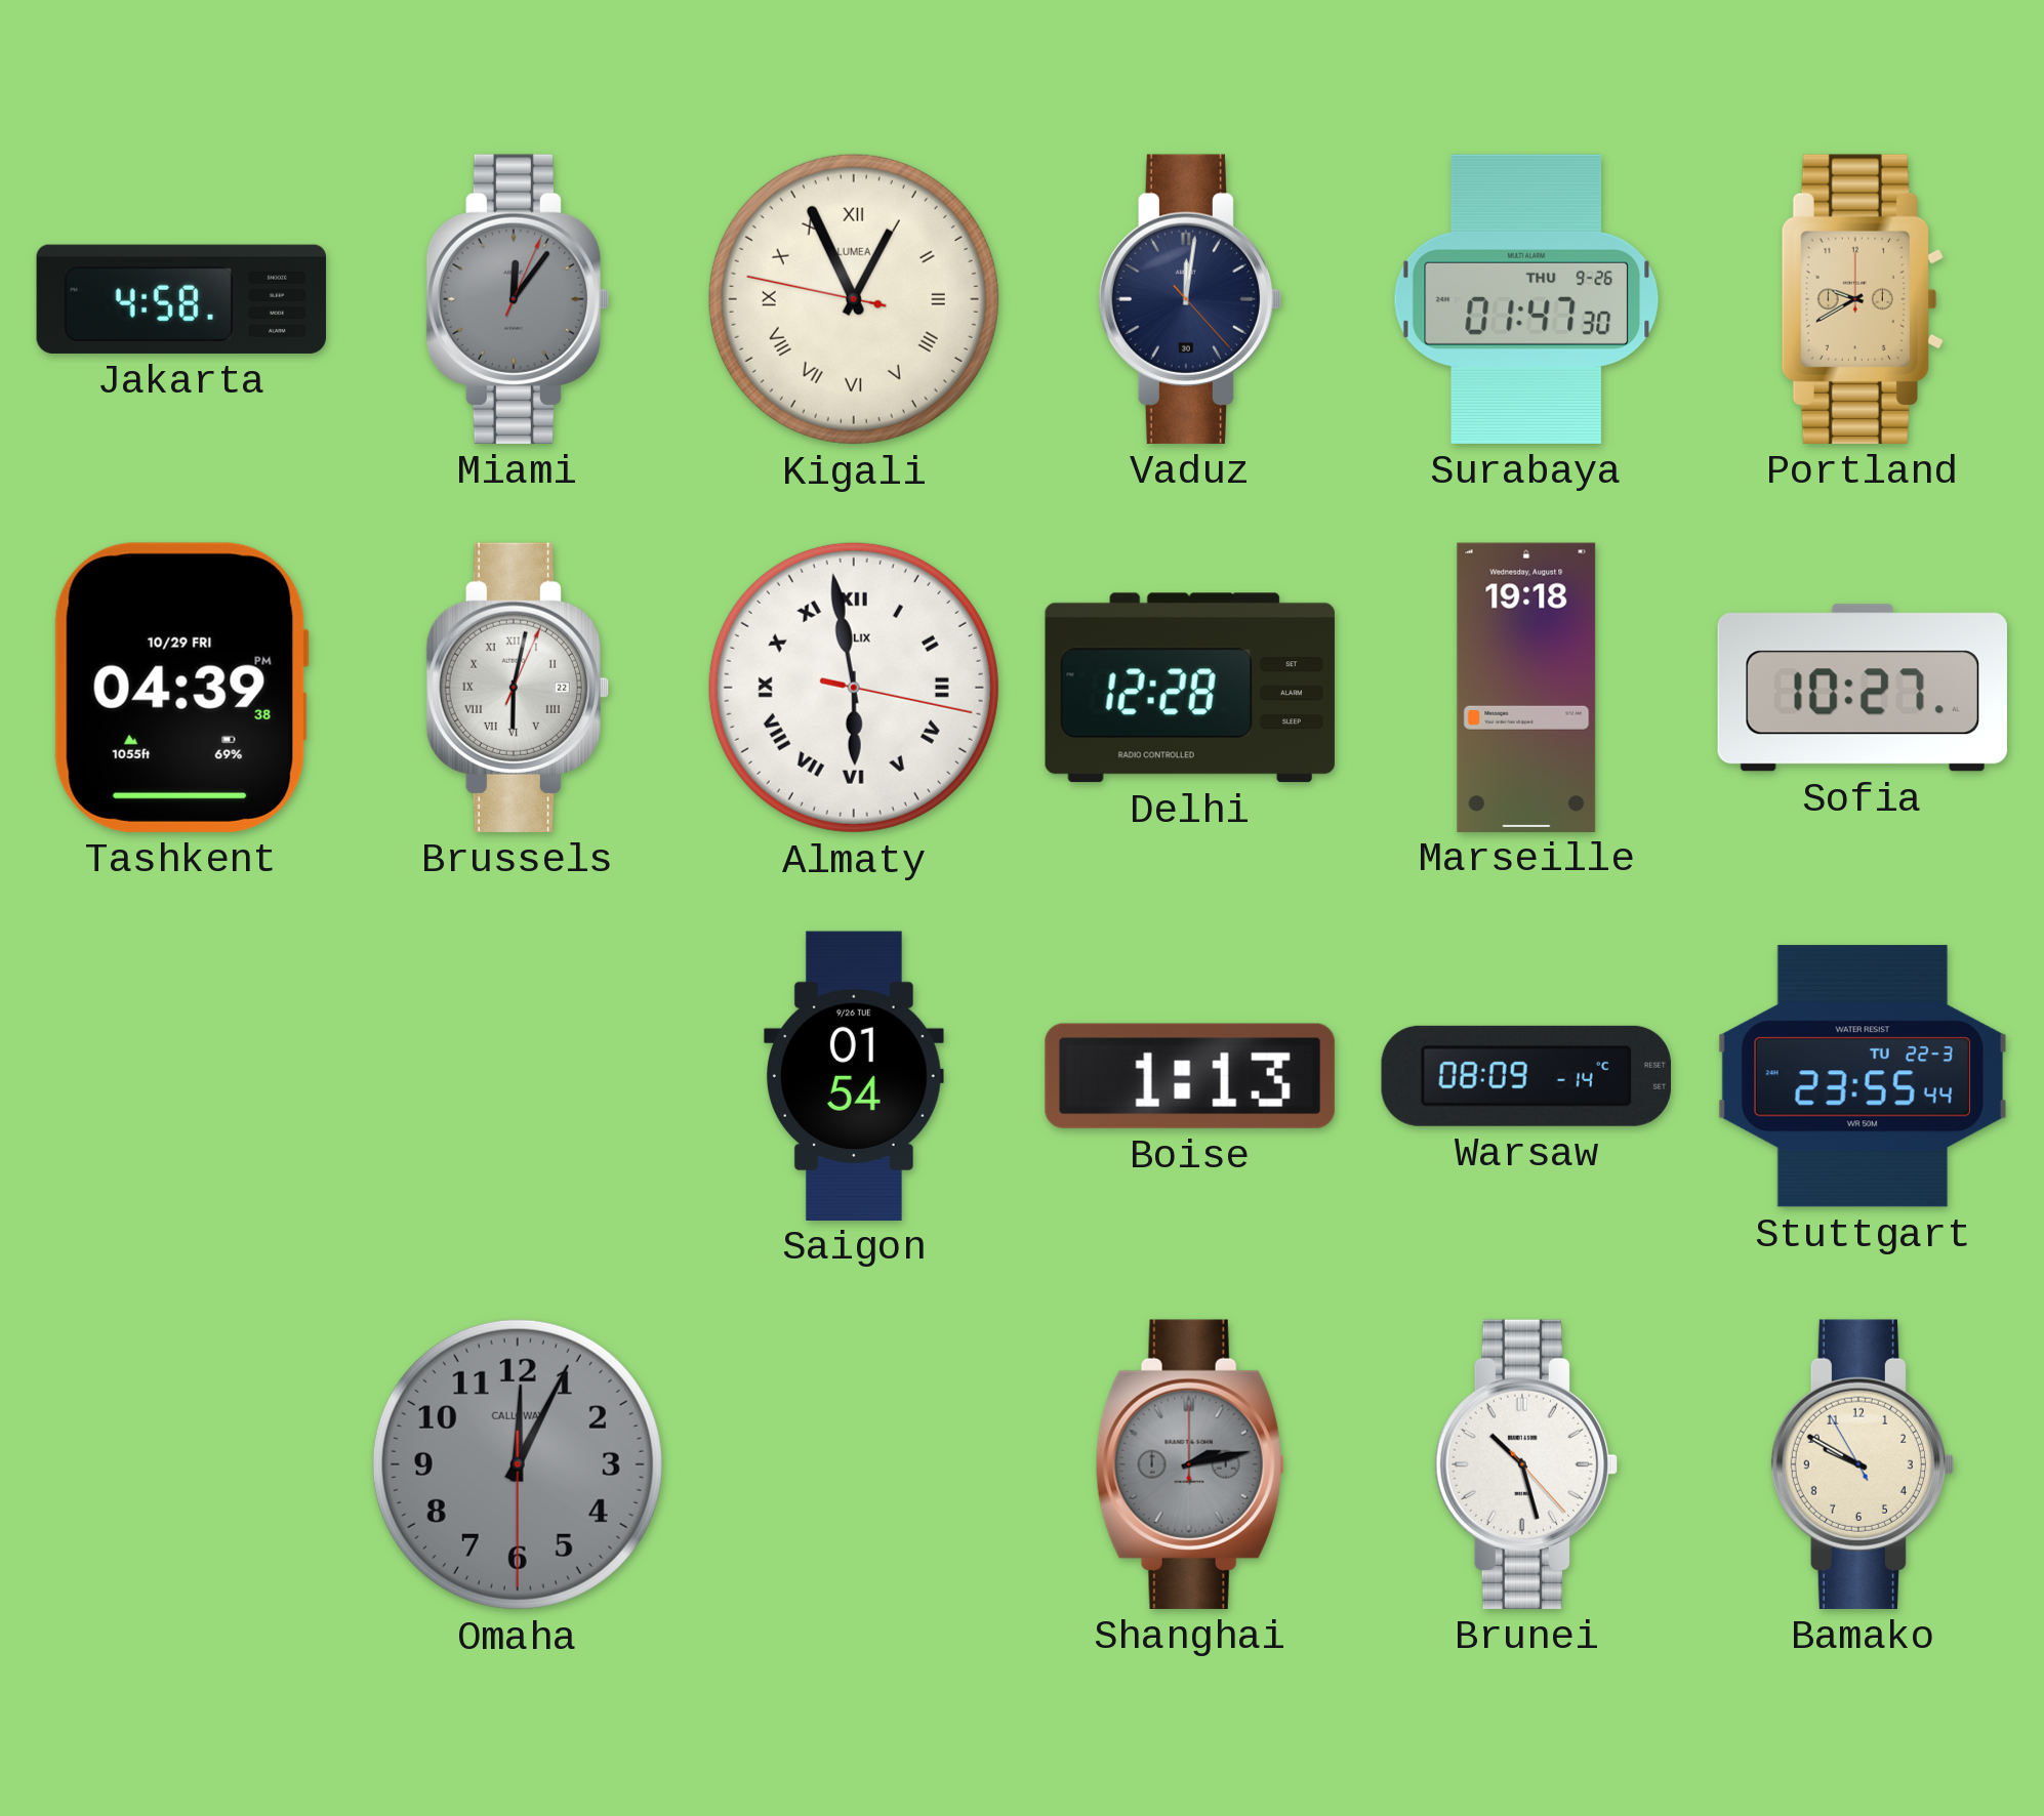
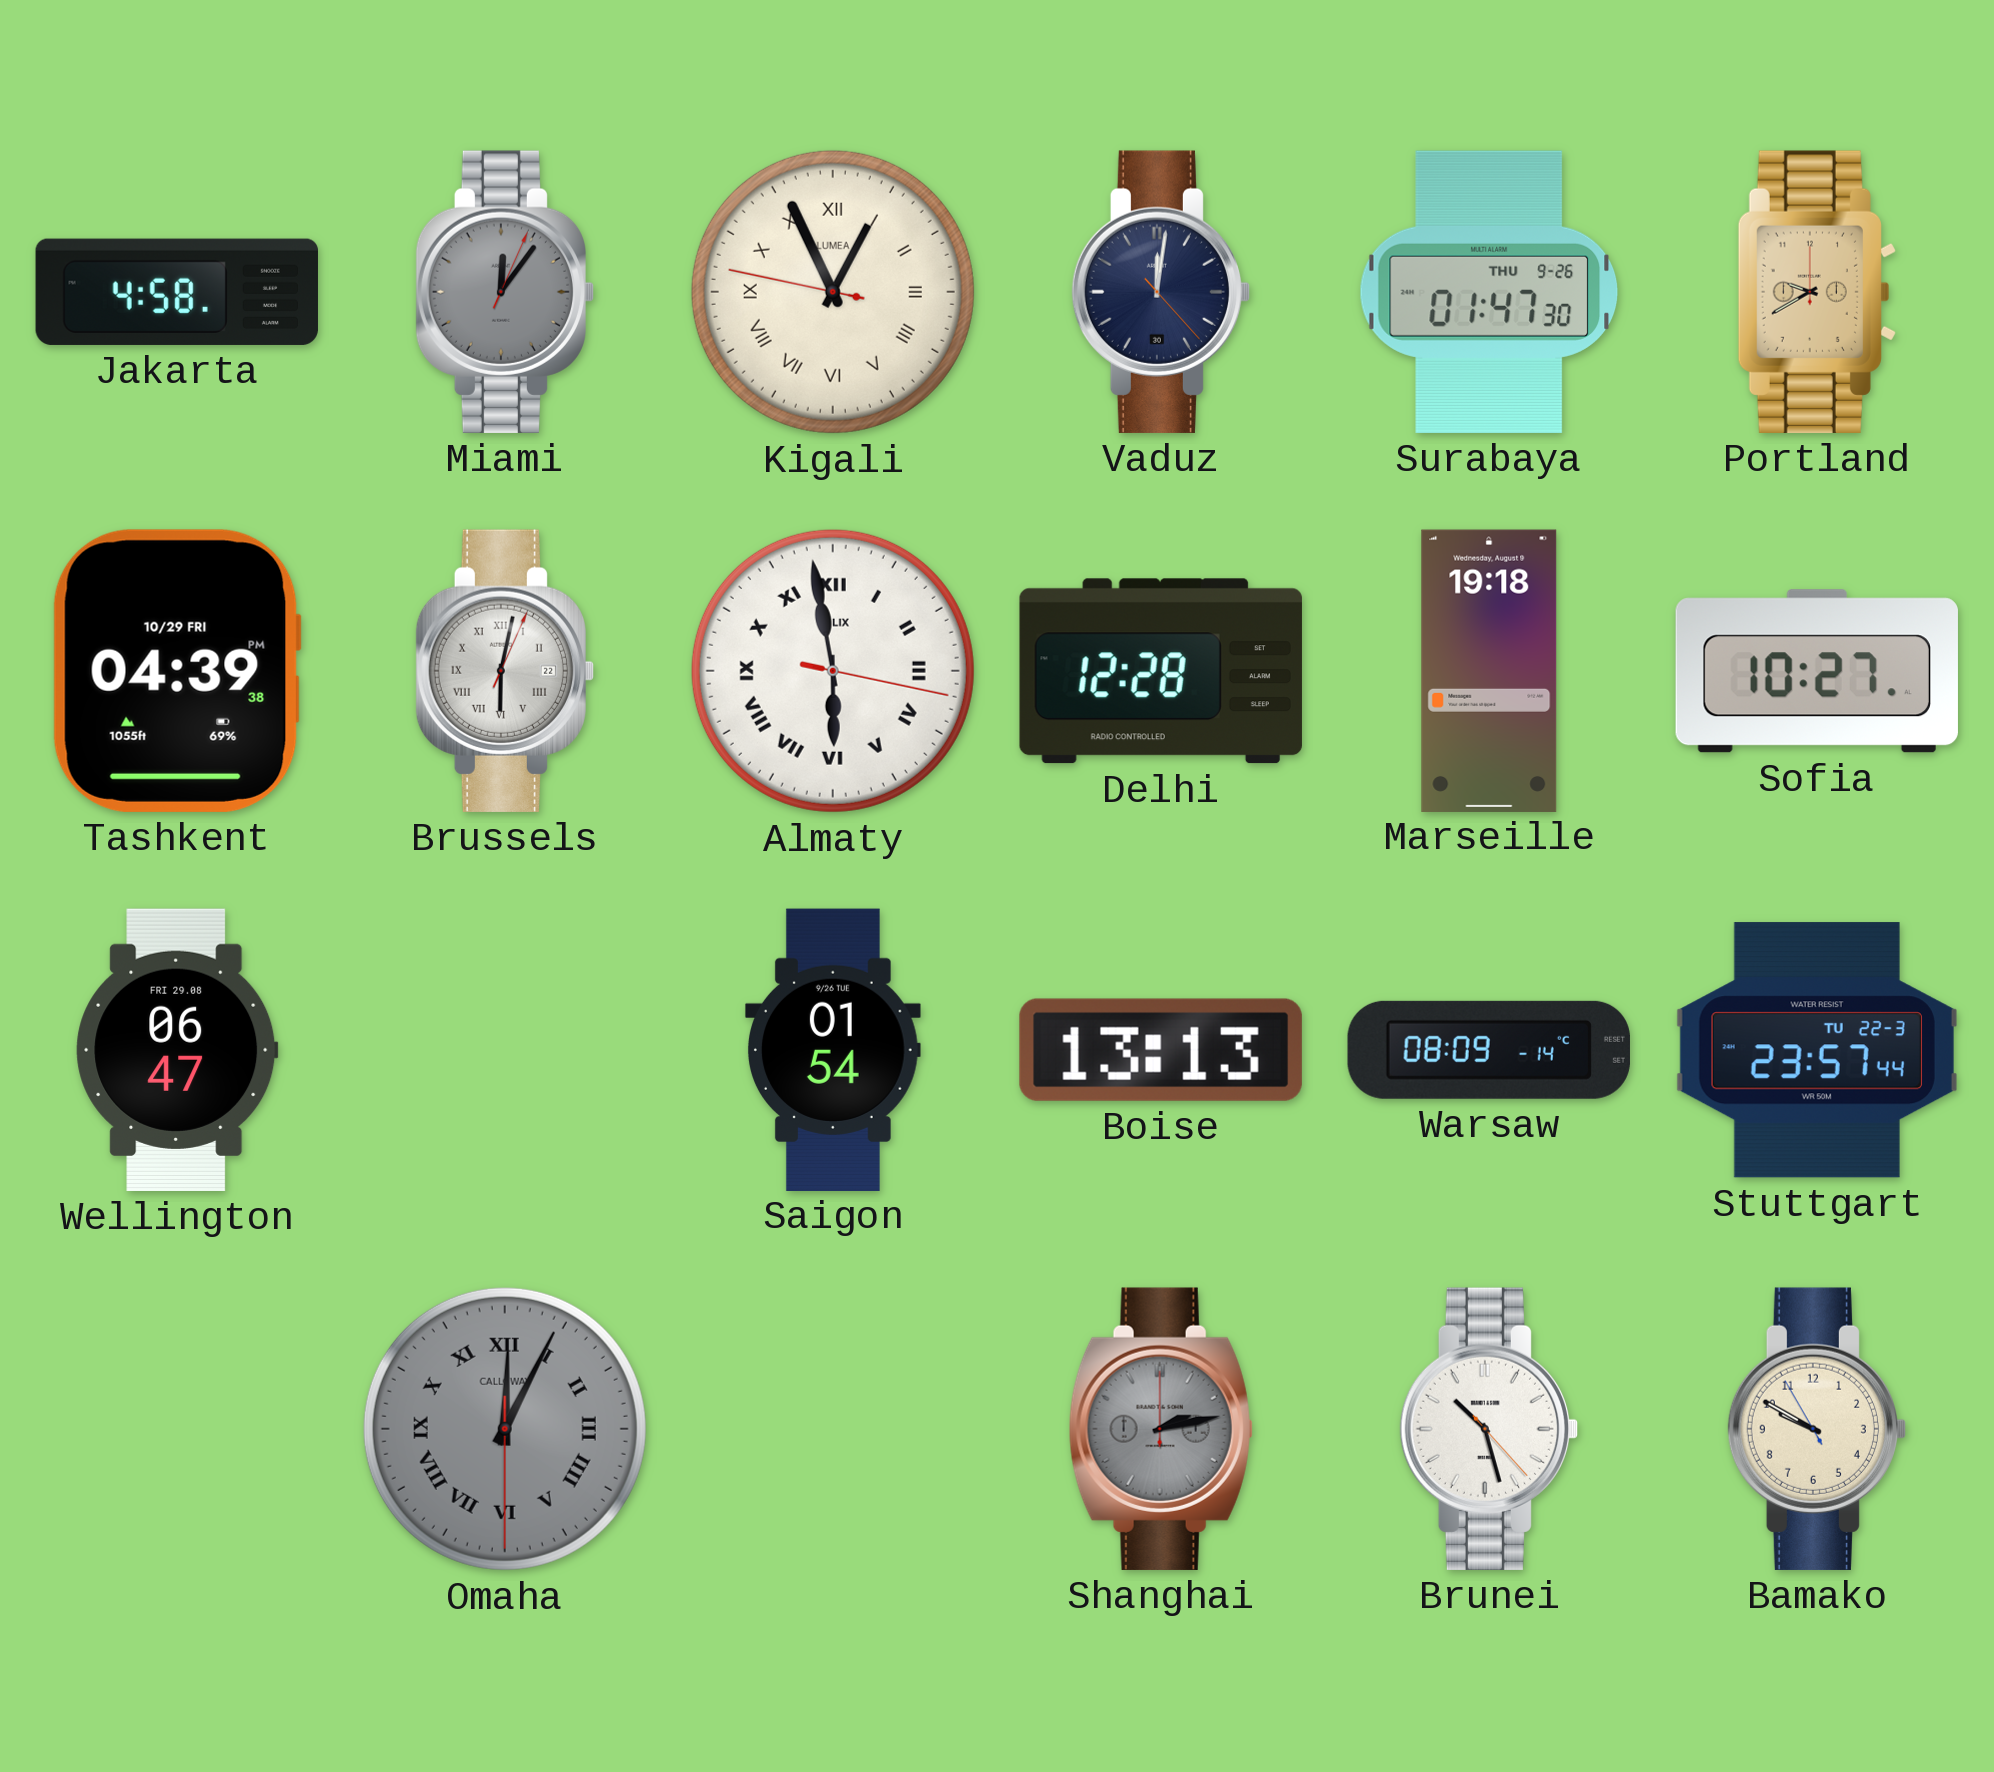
Wellington: none -> 06:47 (177, 1050)
Boise: 1:13 -> 13:13 (1161, 1050)
Stuttgart: 23:55 -> 23:57 (1817, 1050)
Omaha numerals: Arabic -> Roman (505, 1429)
